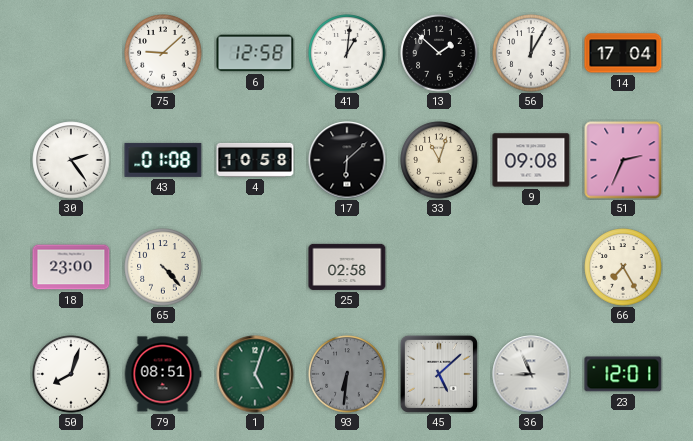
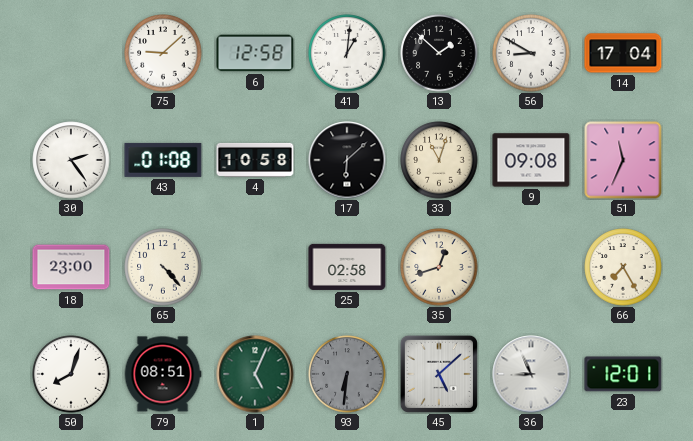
56: 12:05 -> 8:50 (531, 53)
51: 2:34 -> 11:34 (623, 160)
35: none -> 12:42 (439, 267)
1: 5:03 -> 5:04 (255, 374)
